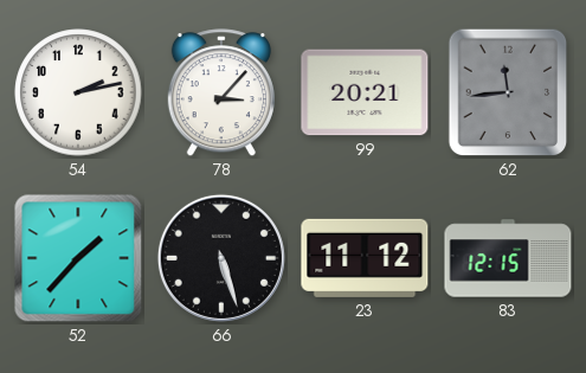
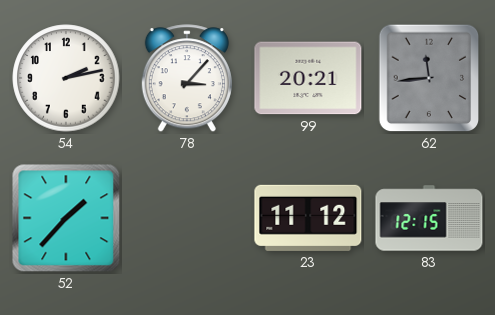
66: 5:27 -> none (221, 258)
